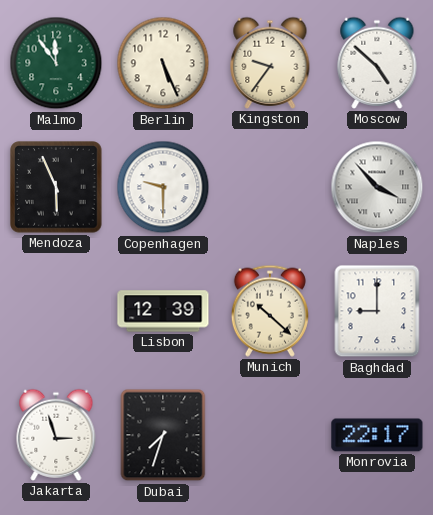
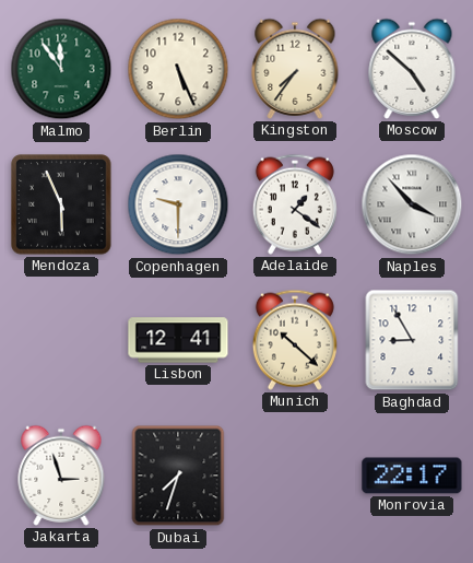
Kingston: 9:36 -> 7:36 (295, 69)
Adelaide: none -> 1:21 (295, 204)
Lisbon: 12:39 -> 12:41 (178, 340)
Baghdad: 9:00 -> 8:55 (412, 340)
